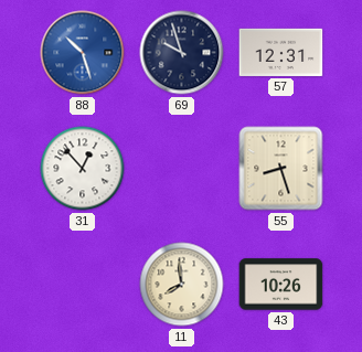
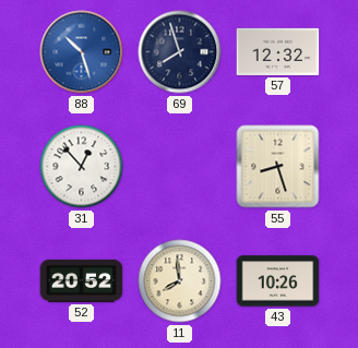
69: 9:57 -> 7:57 (180, 52)
57: 12:31 -> 12:32 (278, 51)
52: none -> 20:52 (82, 280)
